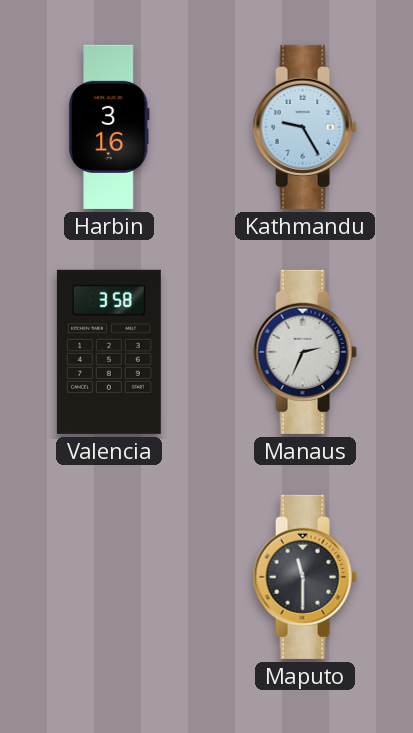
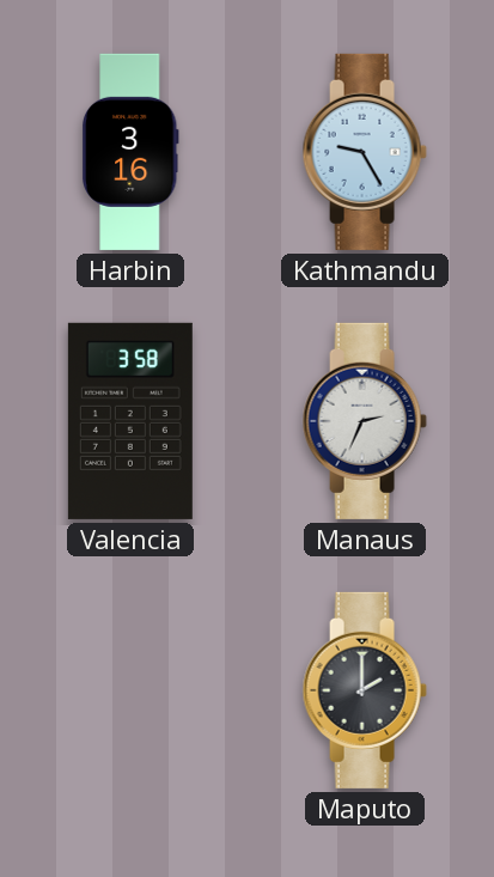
Maputo: 11:30 -> 2:00 (365, 690)
